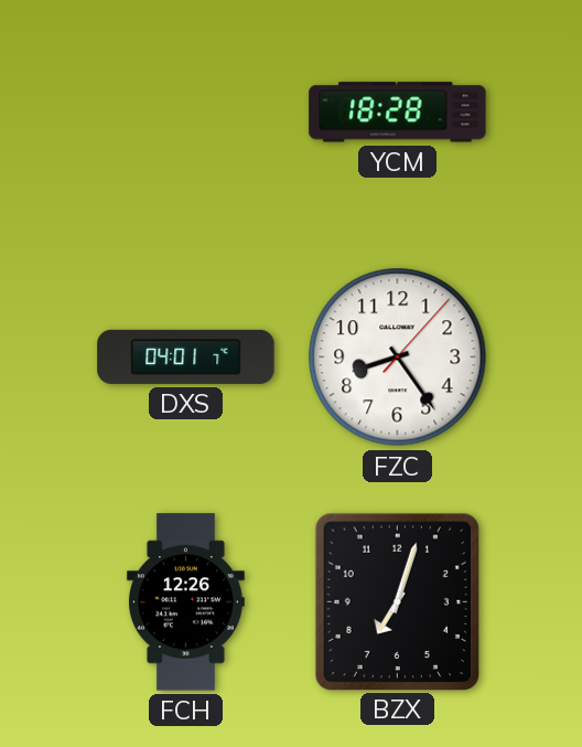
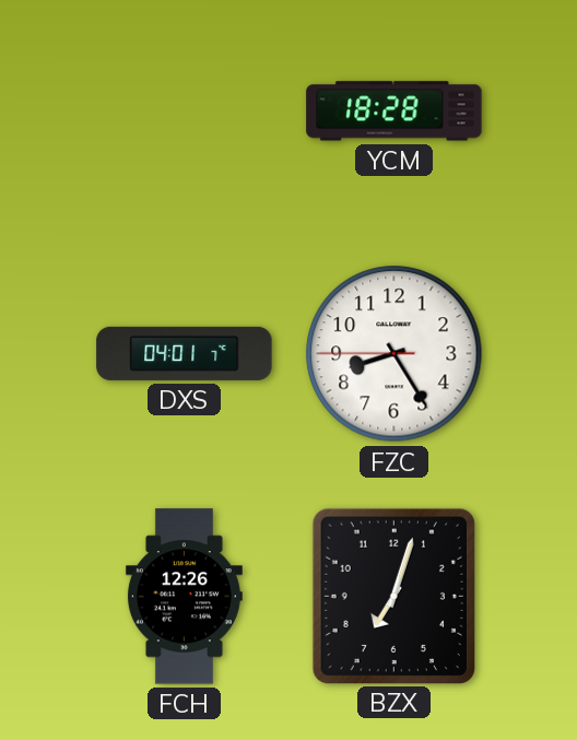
FZC: 8:24:07 -> 8:24:45 (395, 354)
